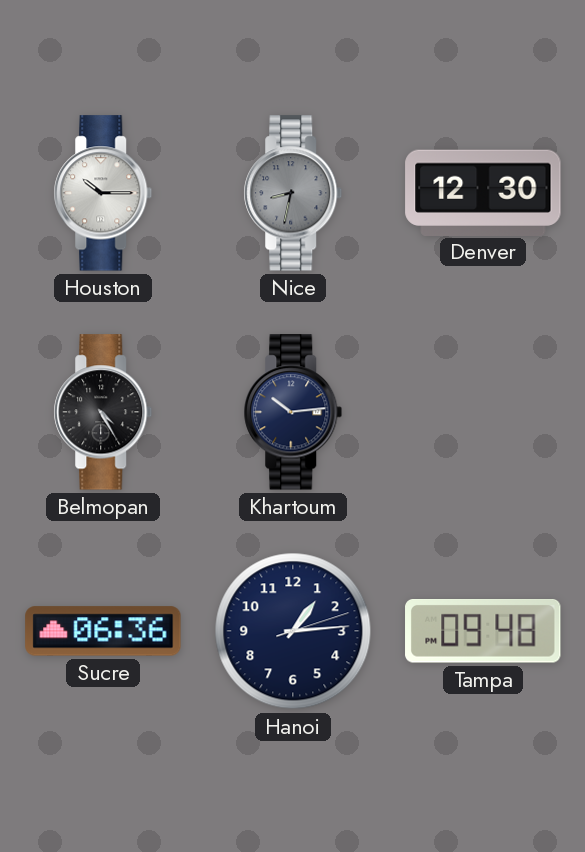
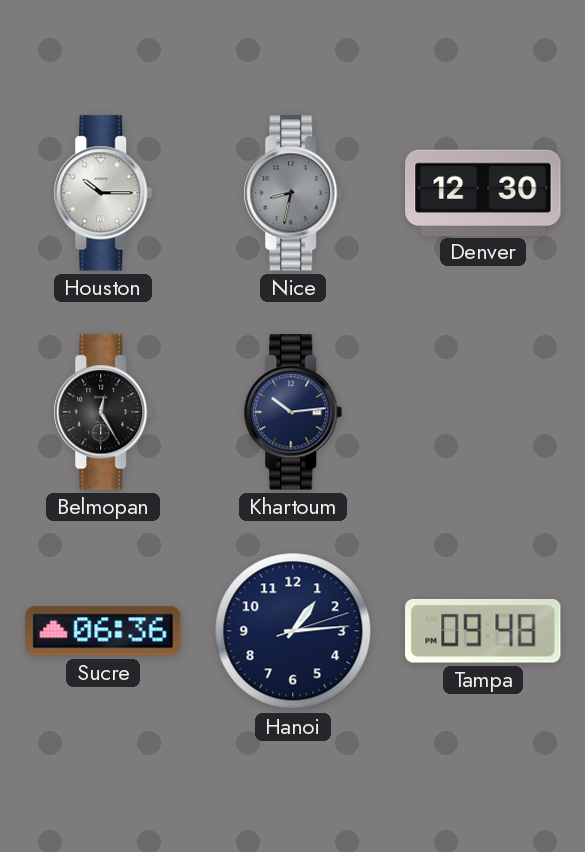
Belmopan: 4:25 -> 12:25 (103, 412)
